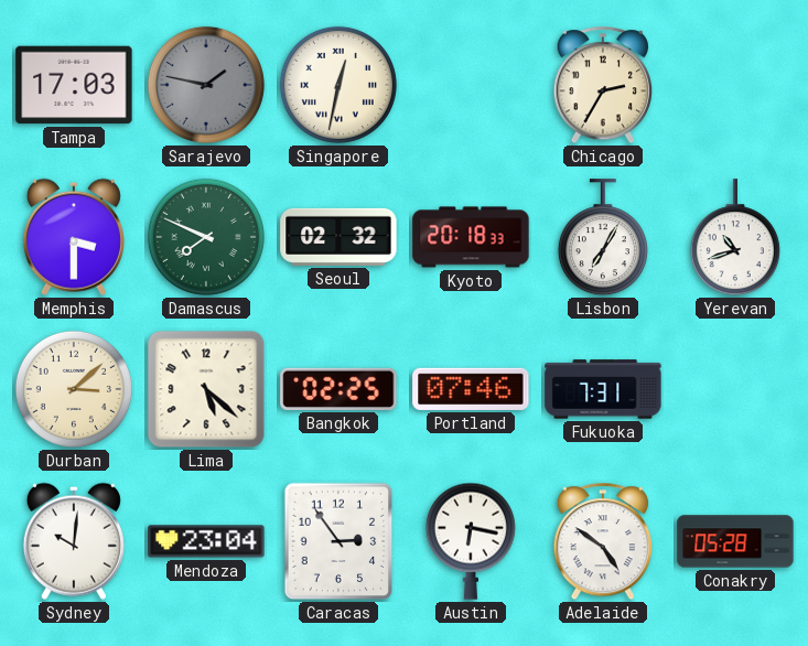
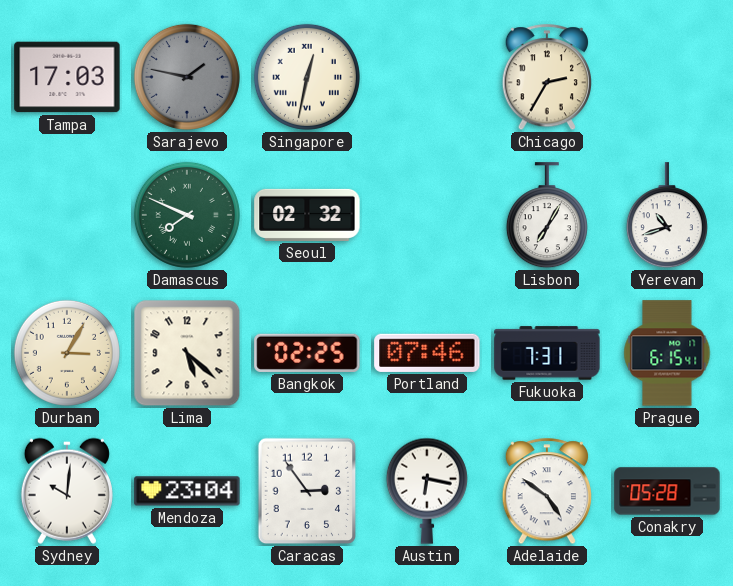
Memphis: 3:30 -> none (74, 237)
Kyoto: 20:18 -> none (471, 237)
Durban: 3:08 -> 3:05 (67, 353)
Prague: none -> 6:15 (667, 353)
